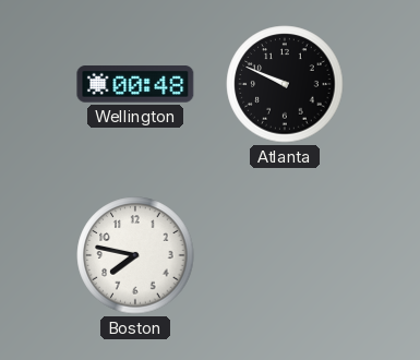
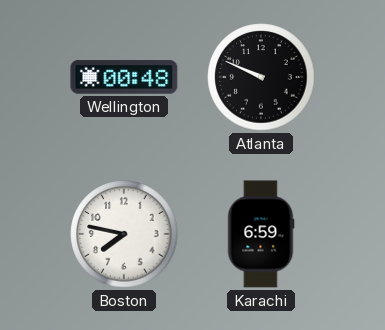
Karachi: none -> 6:59 (261, 234)
